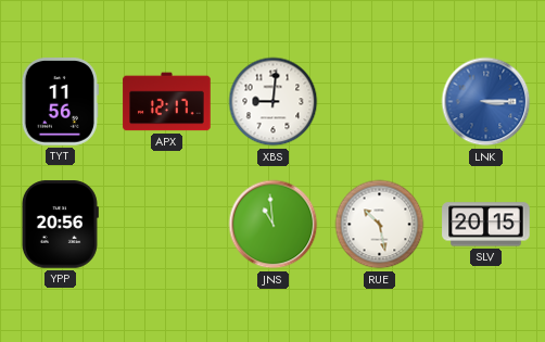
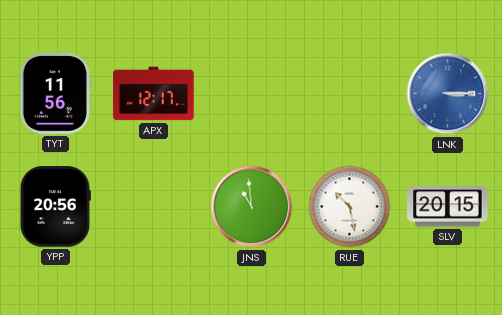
XBS: 9:01 -> none (274, 102)
